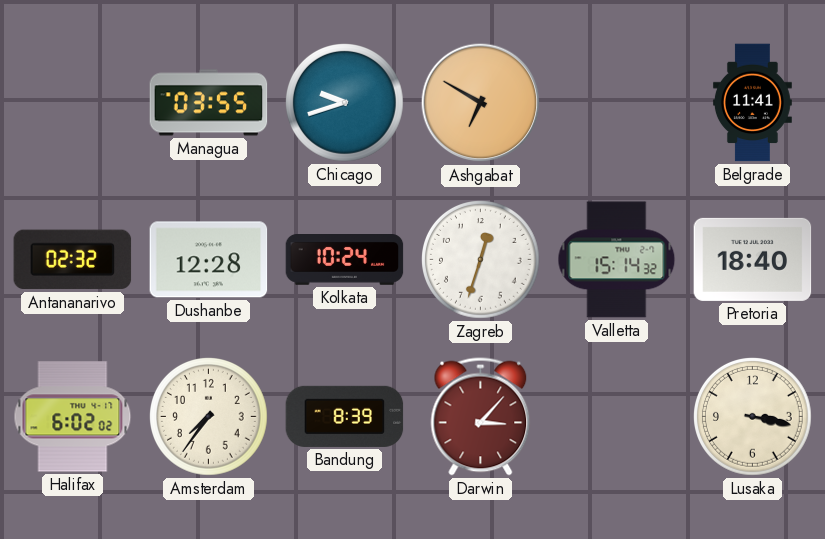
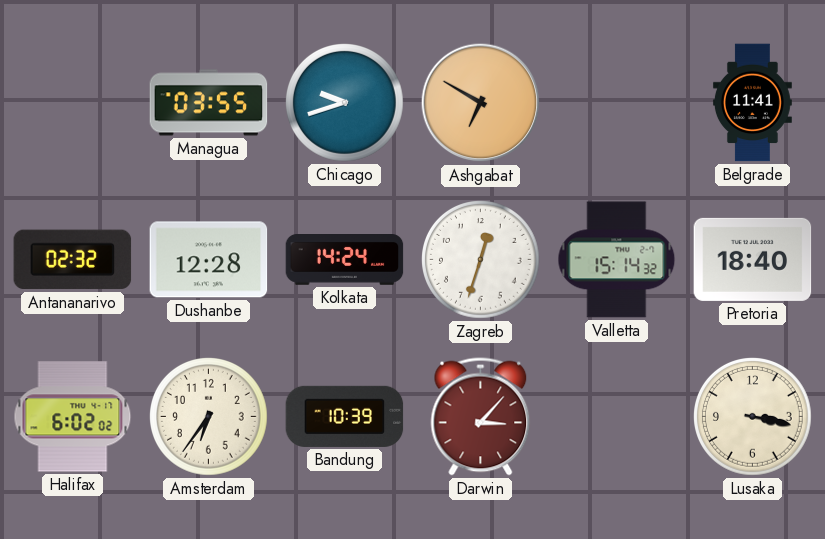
Kolkata: 10:24 -> 14:24 (345, 260)
Amsterdam: 7:36 -> 6:36 (209, 417)
Bandung: 8:39 -> 10:39 (345, 416)
